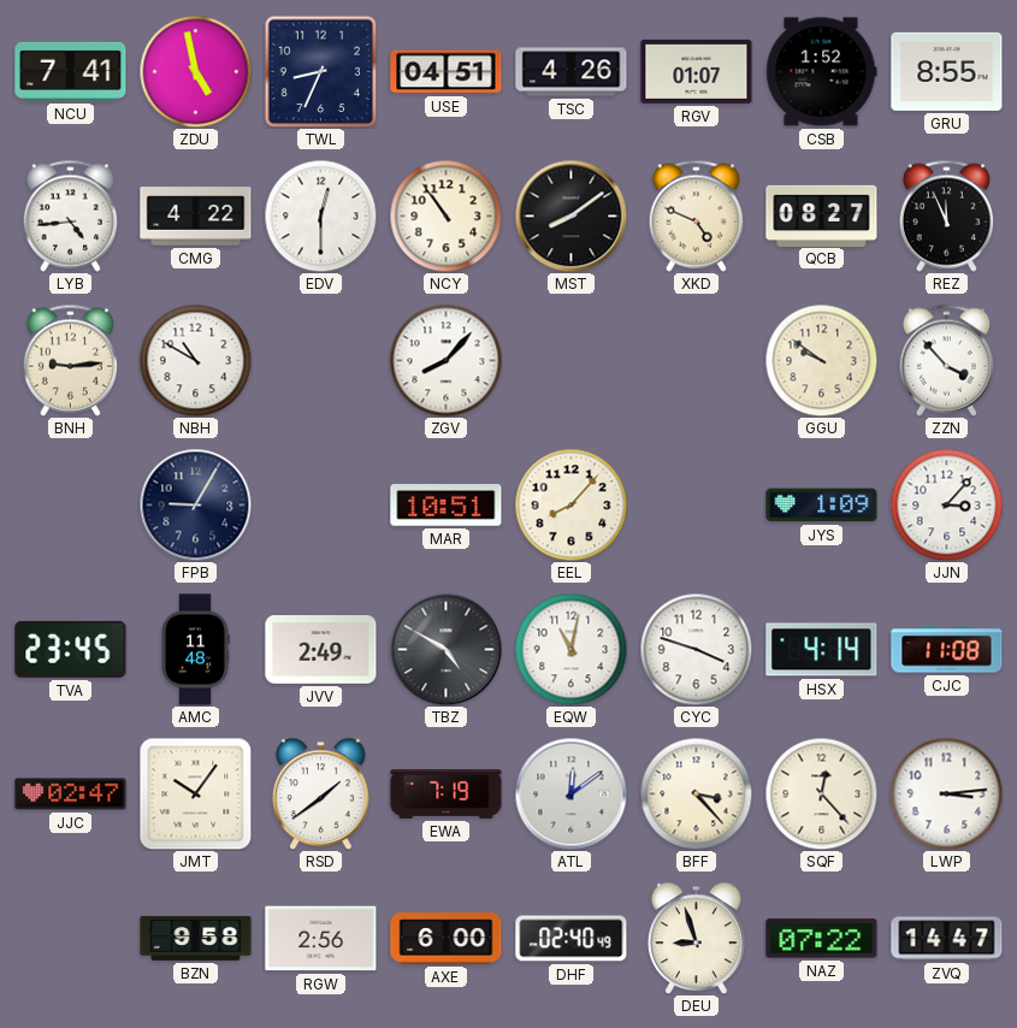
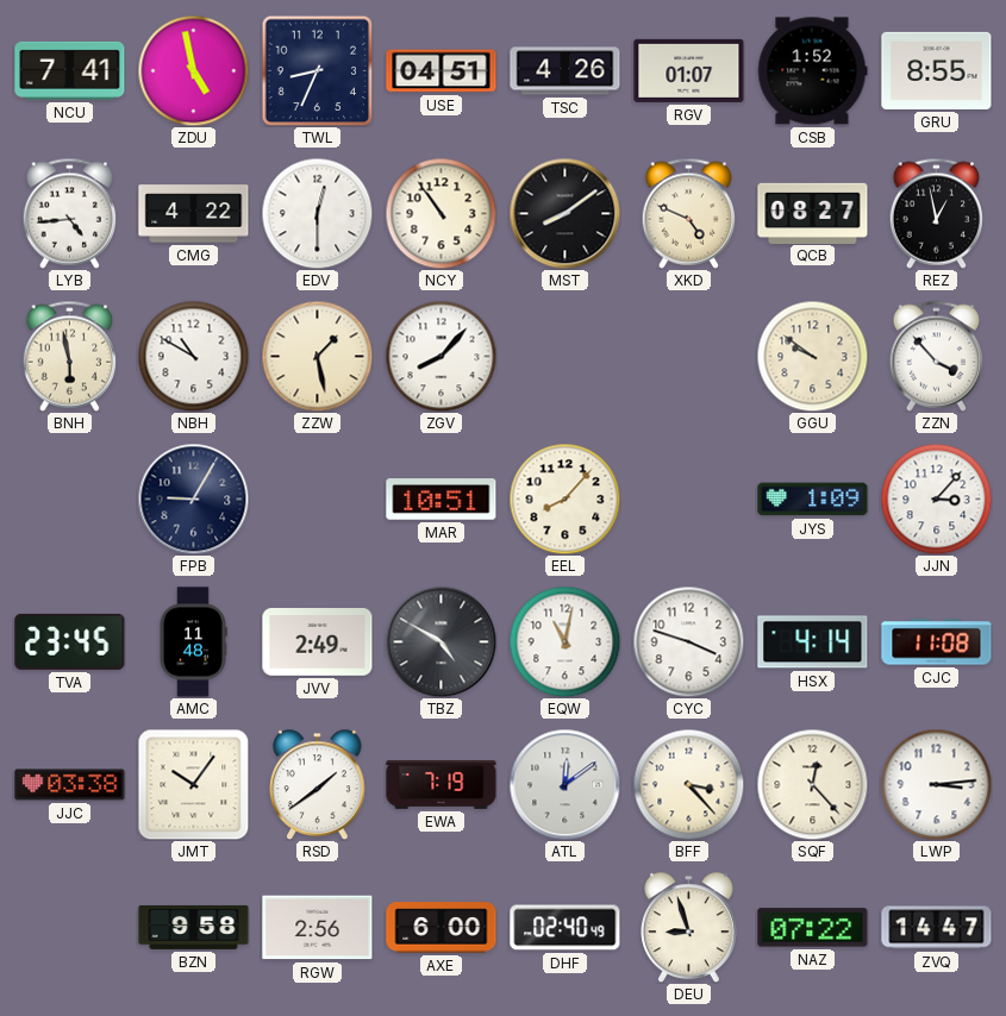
REZ: 11:56 -> 12:58 (936, 213)
BNH: 9:14 -> 5:58 (69, 356)
ZZW: none -> 1:28 (317, 356)
JJC: 02:47 -> 03:38 (70, 785)
